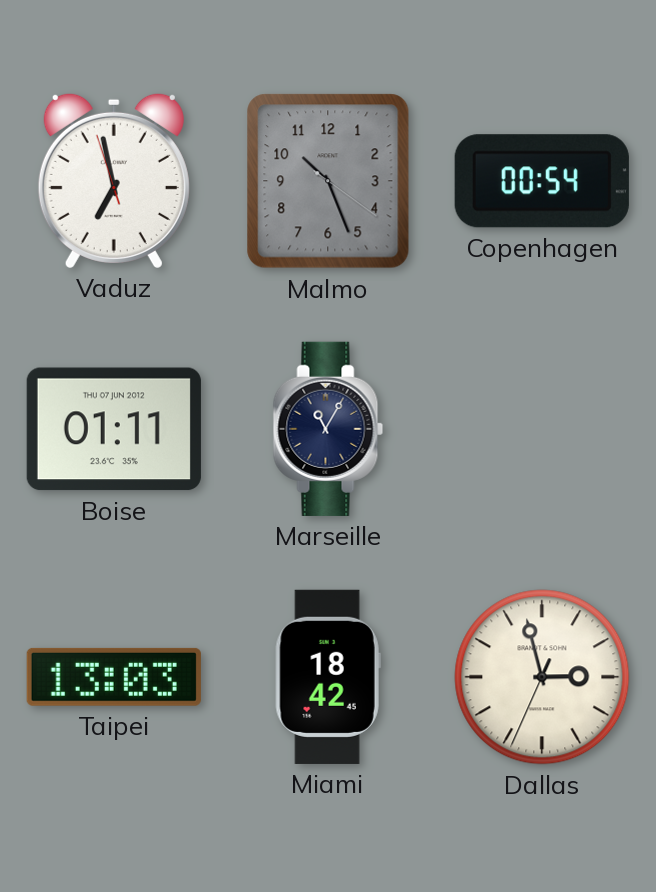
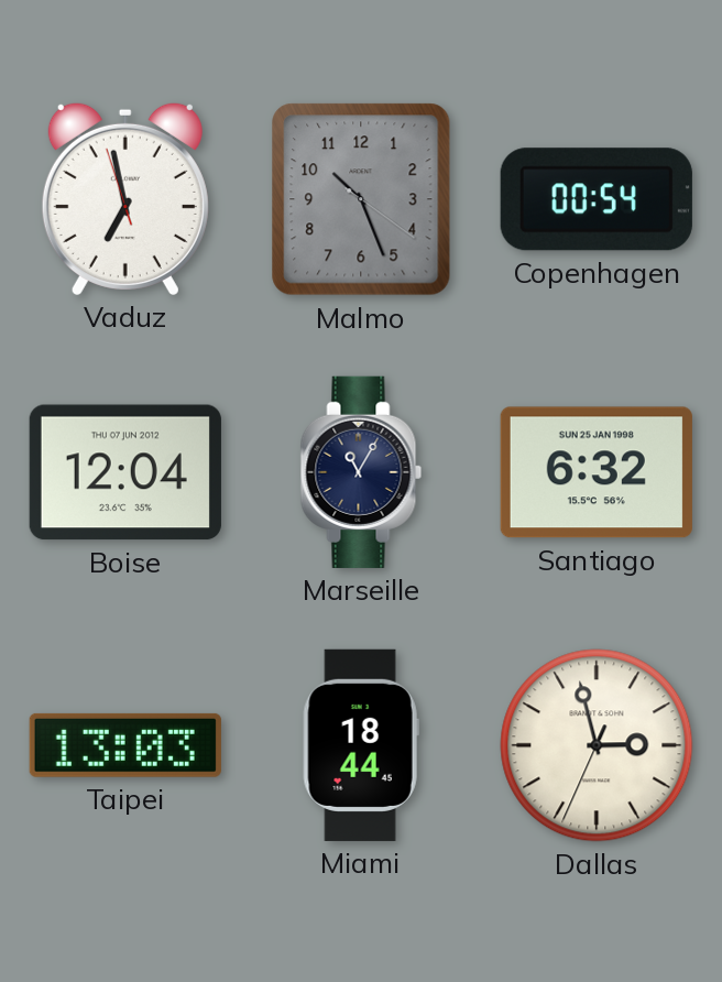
Boise: 01:11 -> 12:04 (125, 472)
Santiago: none -> 6:32 (597, 472)
Miami: 18:42 -> 18:44 (361, 745)
